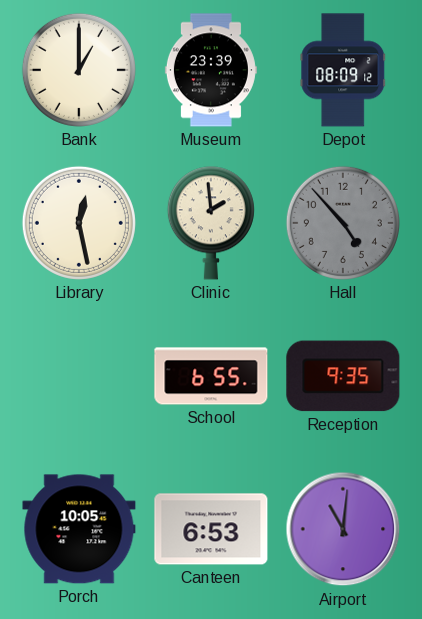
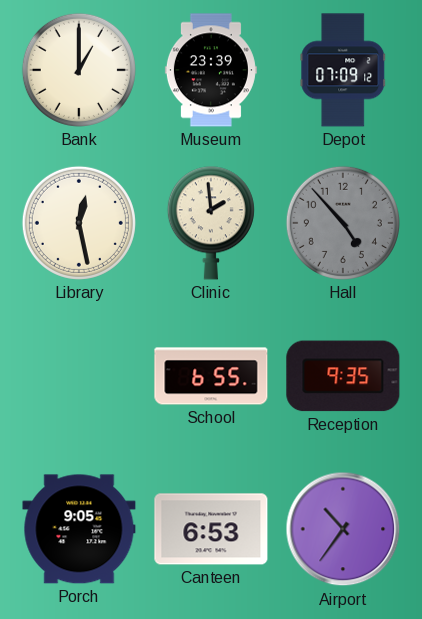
Depot: 08:09 -> 07:09 (343, 70)
Porch: 10:05 -> 9:05 (79, 529)
Airport: 11:01 -> 10:36 (343, 529)
